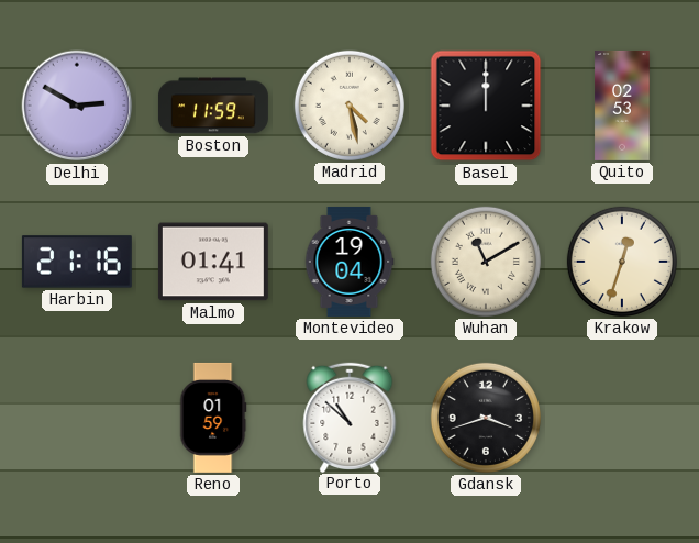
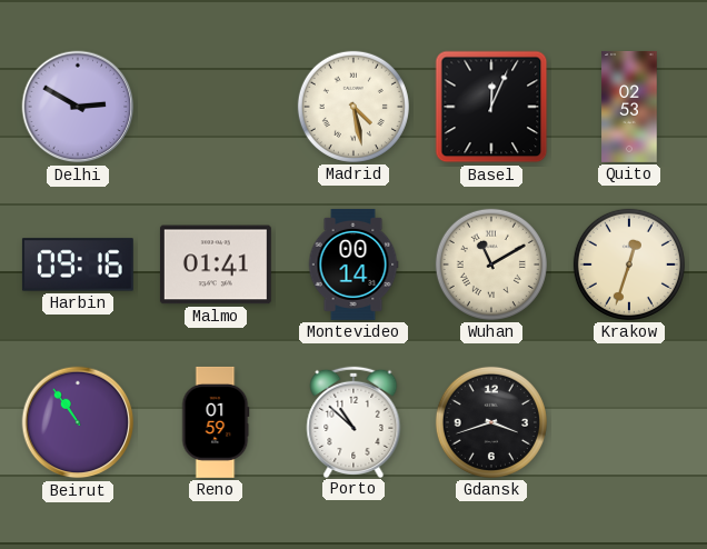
Boston: 11:59 -> none (213, 106)
Basel: 12:00 -> 12:04 (491, 107)
Harbin: 21:16 -> 09:16 (78, 264)
Montevideo: 19:04 -> 00:14 (353, 264)
Beirut: none -> 10:54 (78, 422)
